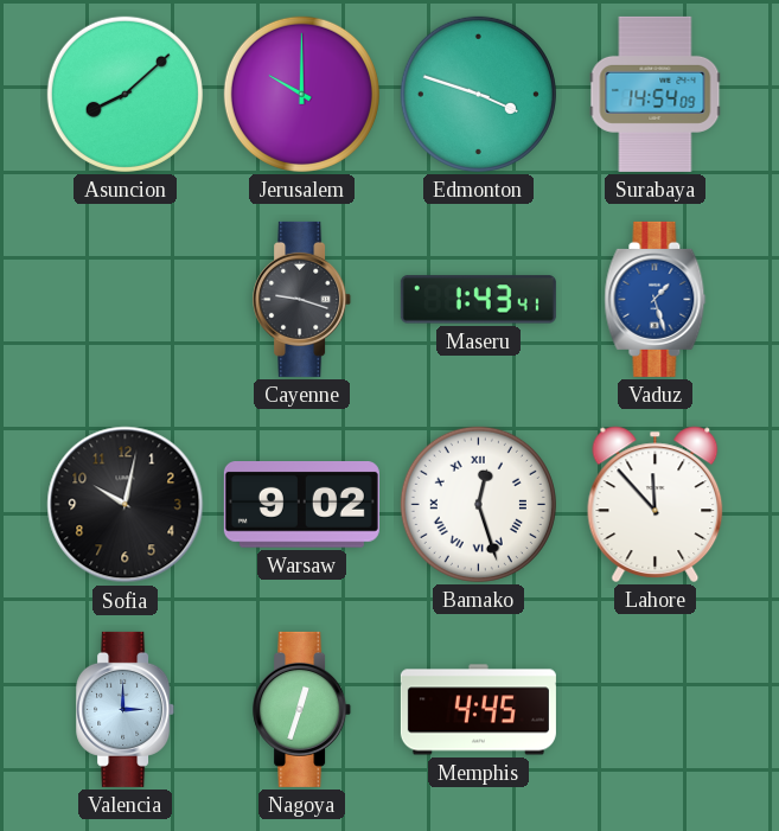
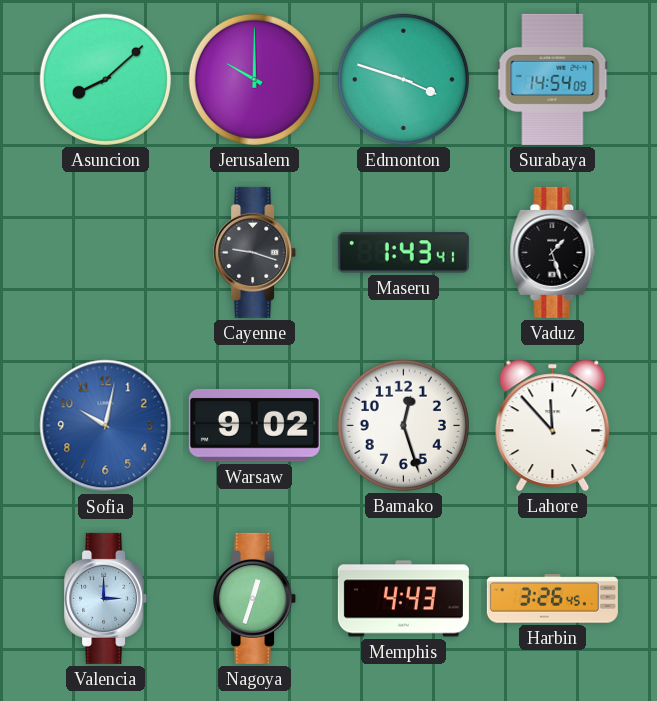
Vaduz dial: blue -> black (553, 252)
Sofia dial: black -> blue (106, 426)
Bamako numerals: Roman -> Arabic (403, 425)
Memphis: 4:45 -> 4:43 (403, 599)
Harbin: none -> 3:26 (552, 599)
